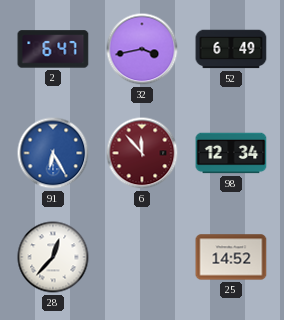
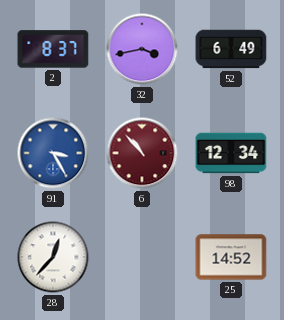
2: 6:47 -> 8:37 (53, 49)
91: 6:25 -> 3:25 (53, 153)
6: 11:53 -> 10:53 (142, 153)
